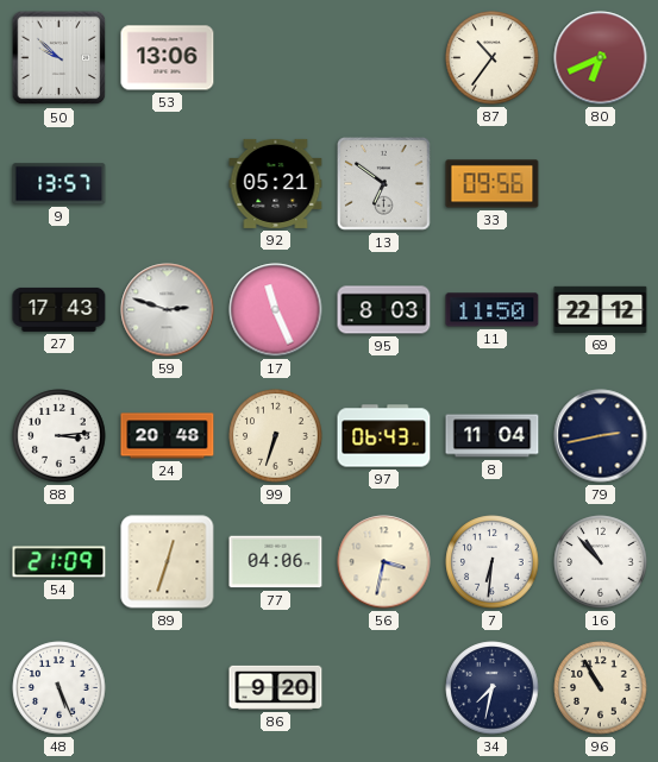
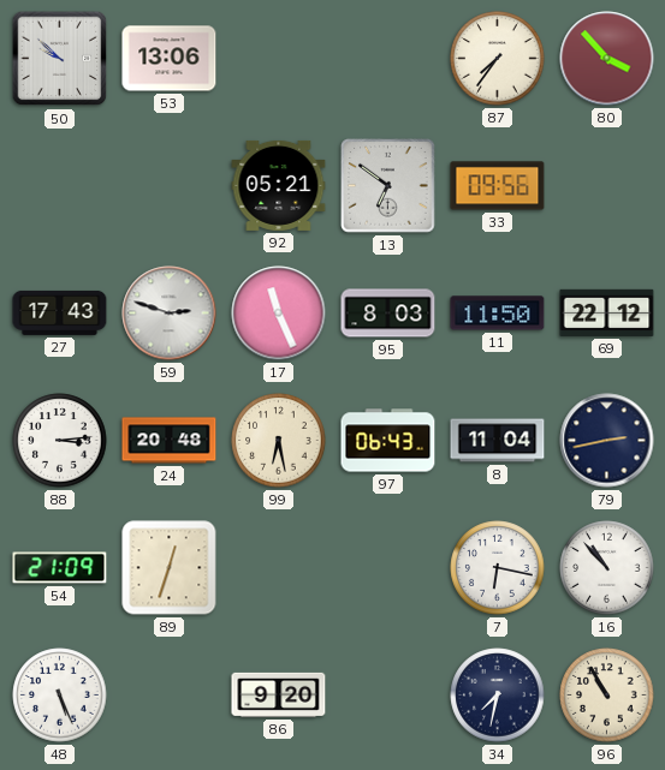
87: 10:36 -> 7:36 (498, 59)
80: 6:41 -> 3:53 (607, 59)
9: 13:57 -> none (59, 184)
99: 6:33 -> 6:28 (279, 441)
77: 04:06 -> none (276, 562)
56: 3:32 -> none (384, 562)
7: 6:31 -> 6:17 (498, 568)
